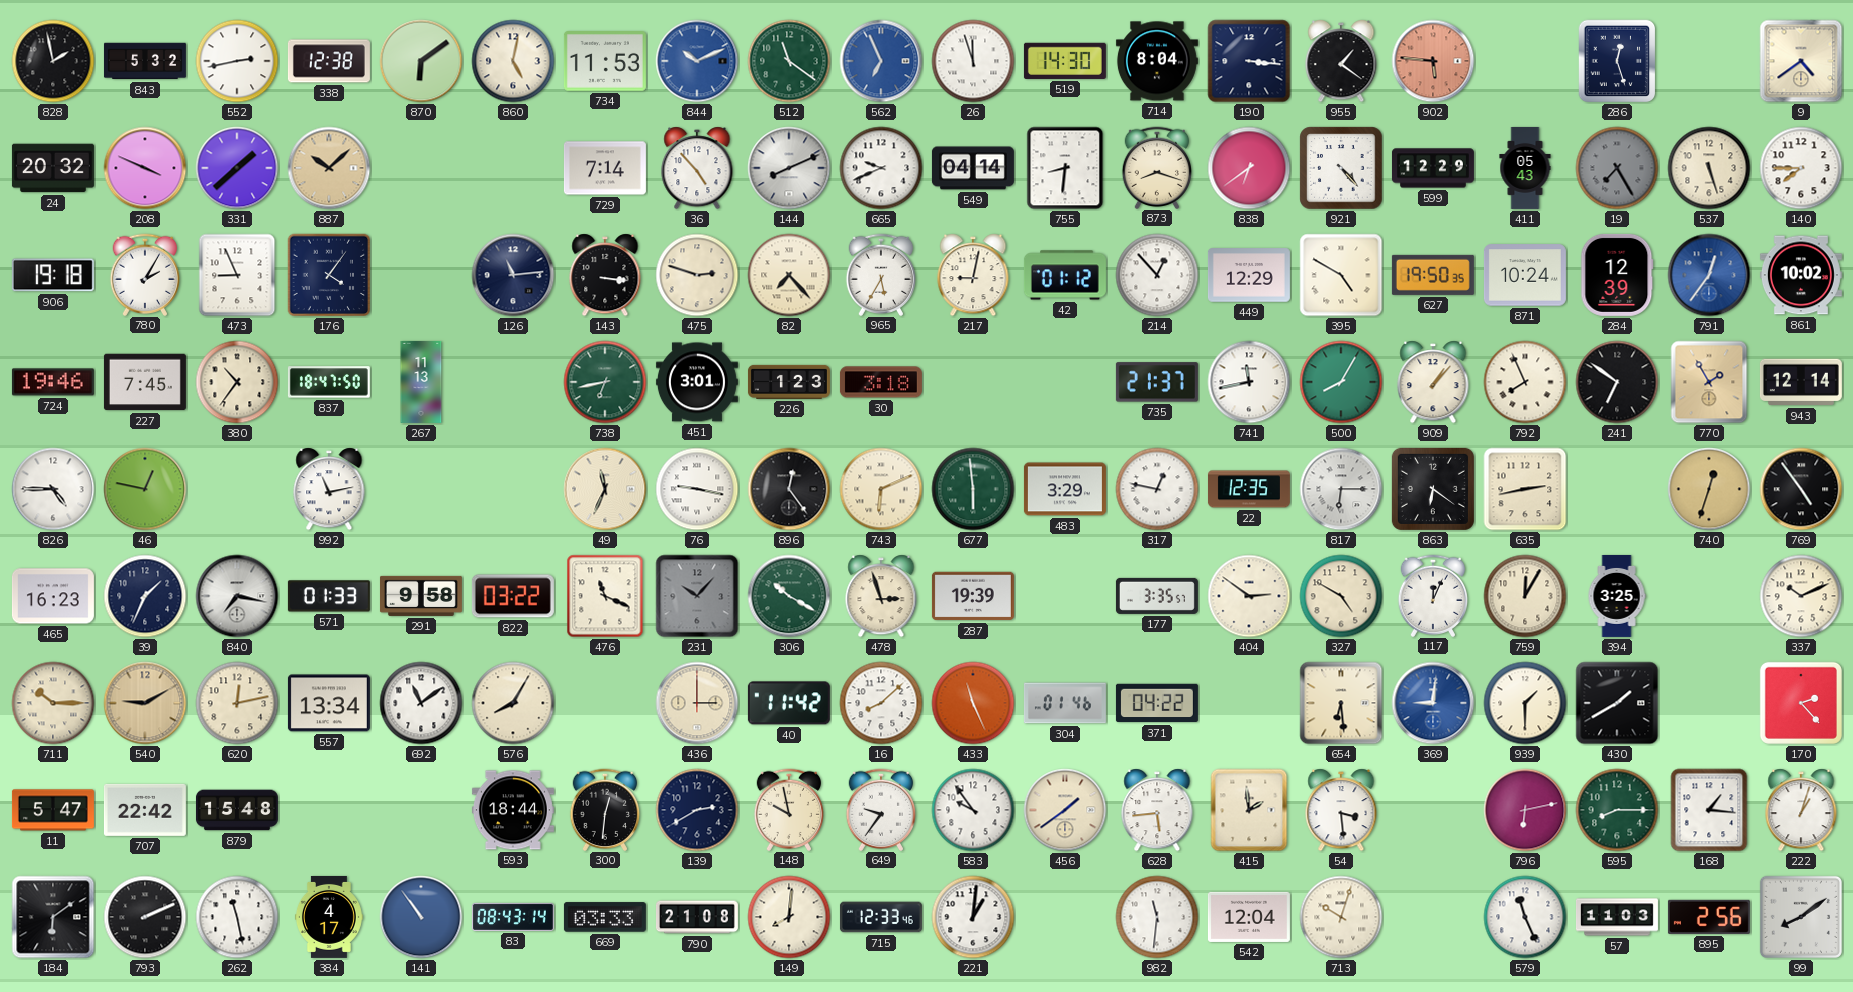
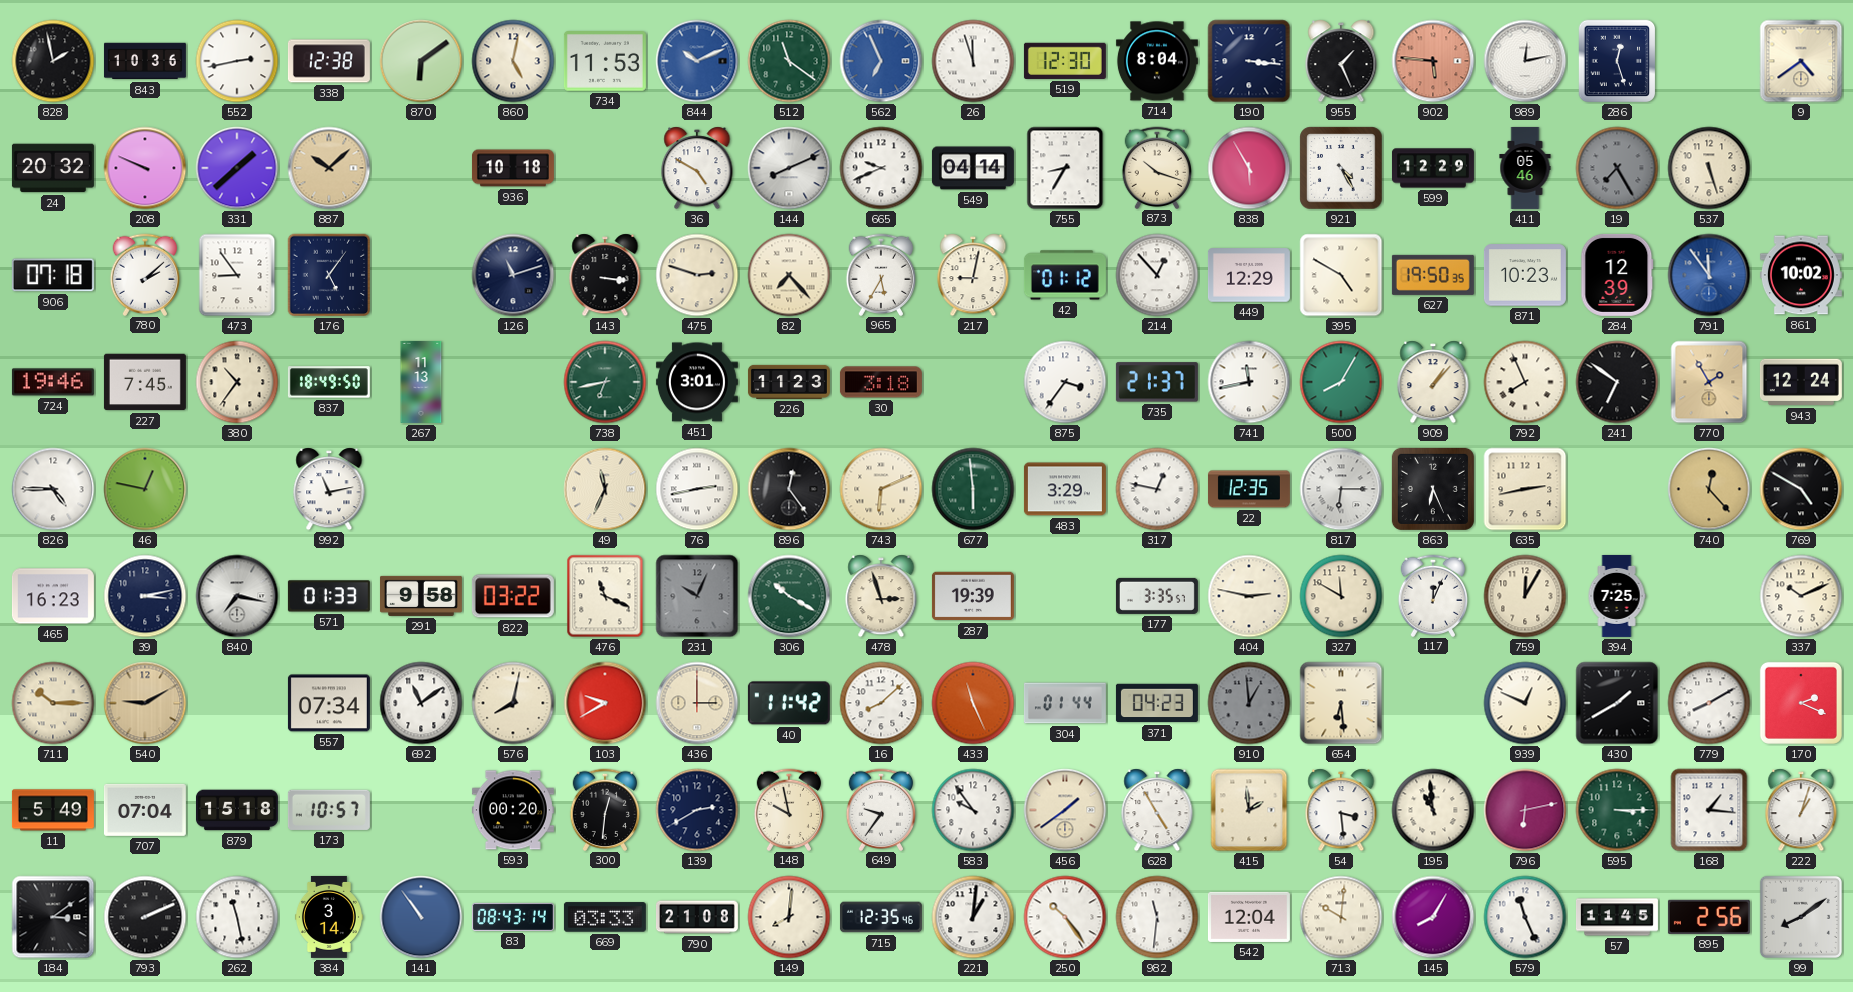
843: 5:32 -> 10:36 (145, 61)
519: 14:30 -> 12:30 (1065, 61)
955: 1:21 -> 1:26 (1341, 61)
989: none -> 12:13 (1525, 61)
208: 3:49 -> 9:49 (145, 168)
936: none -> 10:18 (513, 168)
729: 7:14 -> none (605, 168)
36: 4:53 -> 4:50 (697, 168)
755: 8:31 -> 8:35 (1065, 168)
873: 8:18 -> 10:18 (1157, 167)
838: 6:39 -> 5:55 (1249, 168)
921: 4:23 -> 4:25 (1341, 168)
411: 05:43 -> 05:46 (1525, 168)
140: 7:45 -> none (1801, 168)
906: 19:18 -> 07:18 (53, 275)
780: 2:05 -> 2:08 (145, 274)
473: 8:56 -> 8:54 (237, 275)
176: 4:06 -> 5:06 (329, 275)
126: 11:14 -> 11:12 (513, 275)
871: 10:24 -> 10:23 (1525, 275)
791: 12:36 -> 11:54 (1709, 275)
837: 18:47 -> 18:49 (329, 382)
226: 1:23 -> 11:23 (789, 382)
875: none -> 3:36 (1065, 382)
943: 12:14 -> 12:24 (1801, 382)
76: 9:17 -> 2:43 (697, 489)
863: 6:21 -> 6:26 (1433, 489)
740: 12:33 -> 12:23 (1709, 489)
769: 4:54 -> 4:50 (1801, 489)
39: 1:34 -> 3:13 (145, 596)
231: 10:07 -> 10:04 (697, 596)
404: 2:51 -> 2:47 (1249, 596)
327: 4:50 -> 11:50 (1341, 596)
394: 3:25 -> 7:25 (1617, 596)
620: 12:13 -> none (237, 703)
557: 13:34 -> 07:34 (329, 703)
576: 8:05 -> 8:02 (513, 703)
103: none -> 9:40 (605, 703)
304: 01:46 -> 01:44 (1065, 703)
371: 04:22 -> 04:23 (1157, 703)
910: none -> 12:59 (1249, 703)
369: 9:01 -> none (1433, 703)
939: 1:30 -> 12:49 (1525, 703)
779: none -> 8:10 (1709, 703)
170: 2:23 -> 2:19 (1801, 703)
11: 5:47 -> 5:49 (53, 810)
707: 22:42 -> 07:04 (145, 810)
879: 15:48 -> 15:18 (237, 810)
173: none -> 10:57 (329, 810)
593: 18:44 -> 00:20 (513, 810)
628: 5:44 -> 4:55 (1157, 810)
195: none -> 10:59 (1433, 810)
595: 8:15 -> 3:15 (1617, 810)
184: 6:09 -> 3:09 (53, 917)
384: 4:17 -> 3:14 (329, 917)
715: 12:33 -> 12:35 (881, 917)
250: none -> 10:24 (1065, 917)
713: 10:03 -> 10:01 (1341, 917)
145: none -> 8:05 (1433, 917)
57: 11:03 -> 11:45 (1617, 917)
